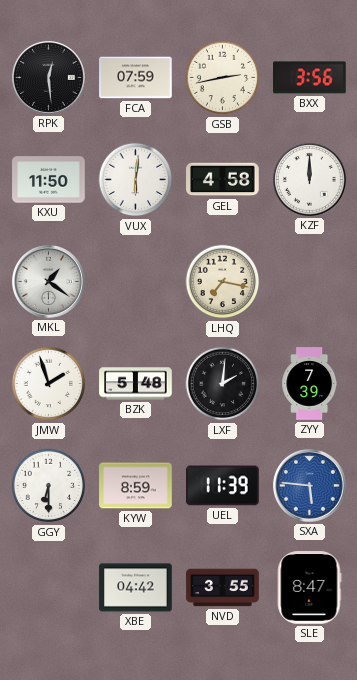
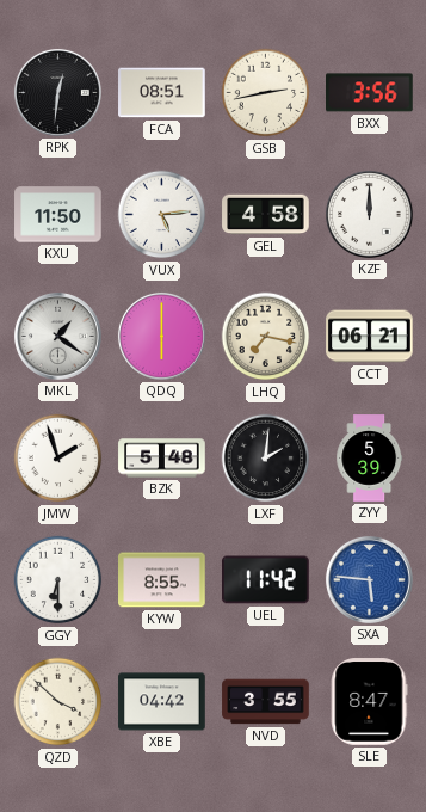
RPK: 12:29 -> 12:31 (57, 92)
FCA: 07:59 -> 08:51 (162, 93)
VUX: 6:01 -> 5:14 (162, 215)
QDQ: none -> 6:00 (161, 336)
CCT: none -> 06:21 (370, 337)
ZYY: 7:39 -> 5:39 (370, 459)
KYW: 8:59 -> 8:55 (162, 580)
UEL: 11:39 -> 11:42 (266, 580)
QZD: none -> 3:52 (58, 702)
